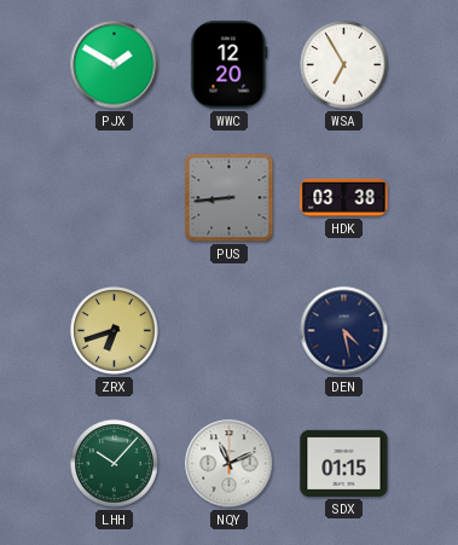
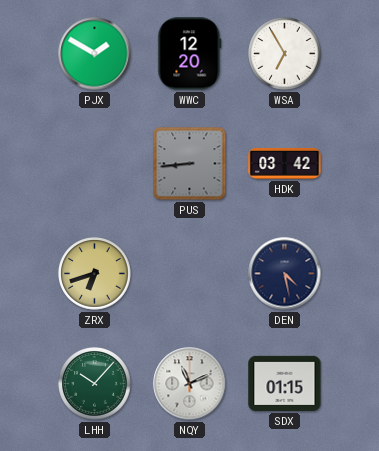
HDK: 03:38 -> 03:42 (285, 163)
